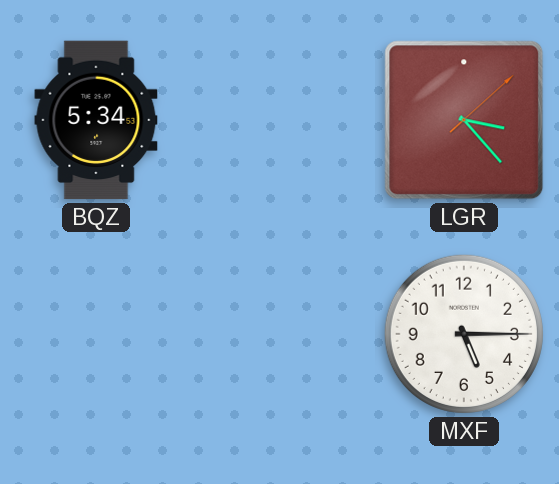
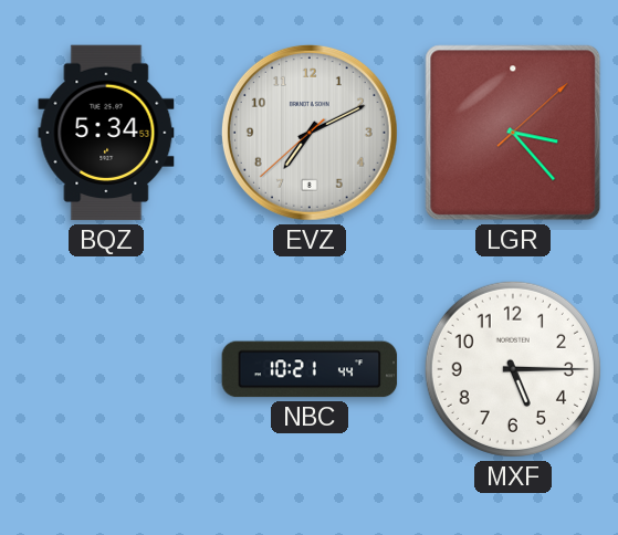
EVZ: none -> 7:10 (310, 133)
NBC: none -> 10:21 (310, 369)
